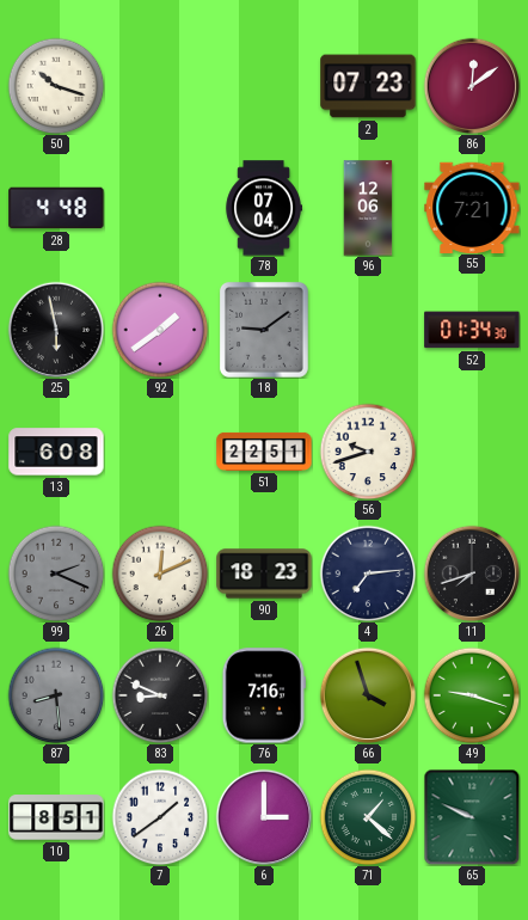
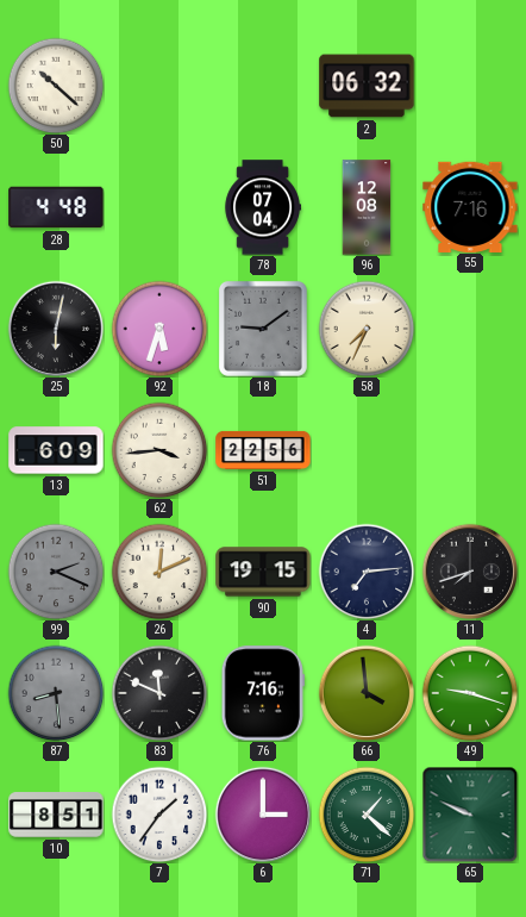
50: 10:18 -> 10:22 (56, 86)
2: 07:23 -> 06:32 (367, 86)
86: 12:09 -> none (471, 85)
96: 12:06 -> 12:08 (367, 207)
55: 7:21 -> 7:16 (470, 206)
25: 5:58 -> 6:02 (55, 327)
92: 1:39 -> 5:33 (159, 329)
58: none -> 7:34 (367, 329)
52: 01:34 -> none (472, 330)
13: 6:08 -> 6:09 (56, 450)
62: none -> 3:44 (159, 450)
51: 22:51 -> 22:56 (263, 450)
56: 9:42 -> none (368, 452)
90: 18:23 -> 19:15 (263, 572)
83: 8:49 -> 11:49 (159, 693)
66: 3:57 -> 3:59 (365, 692)
7: 1:39 -> 1:36 (159, 815)
